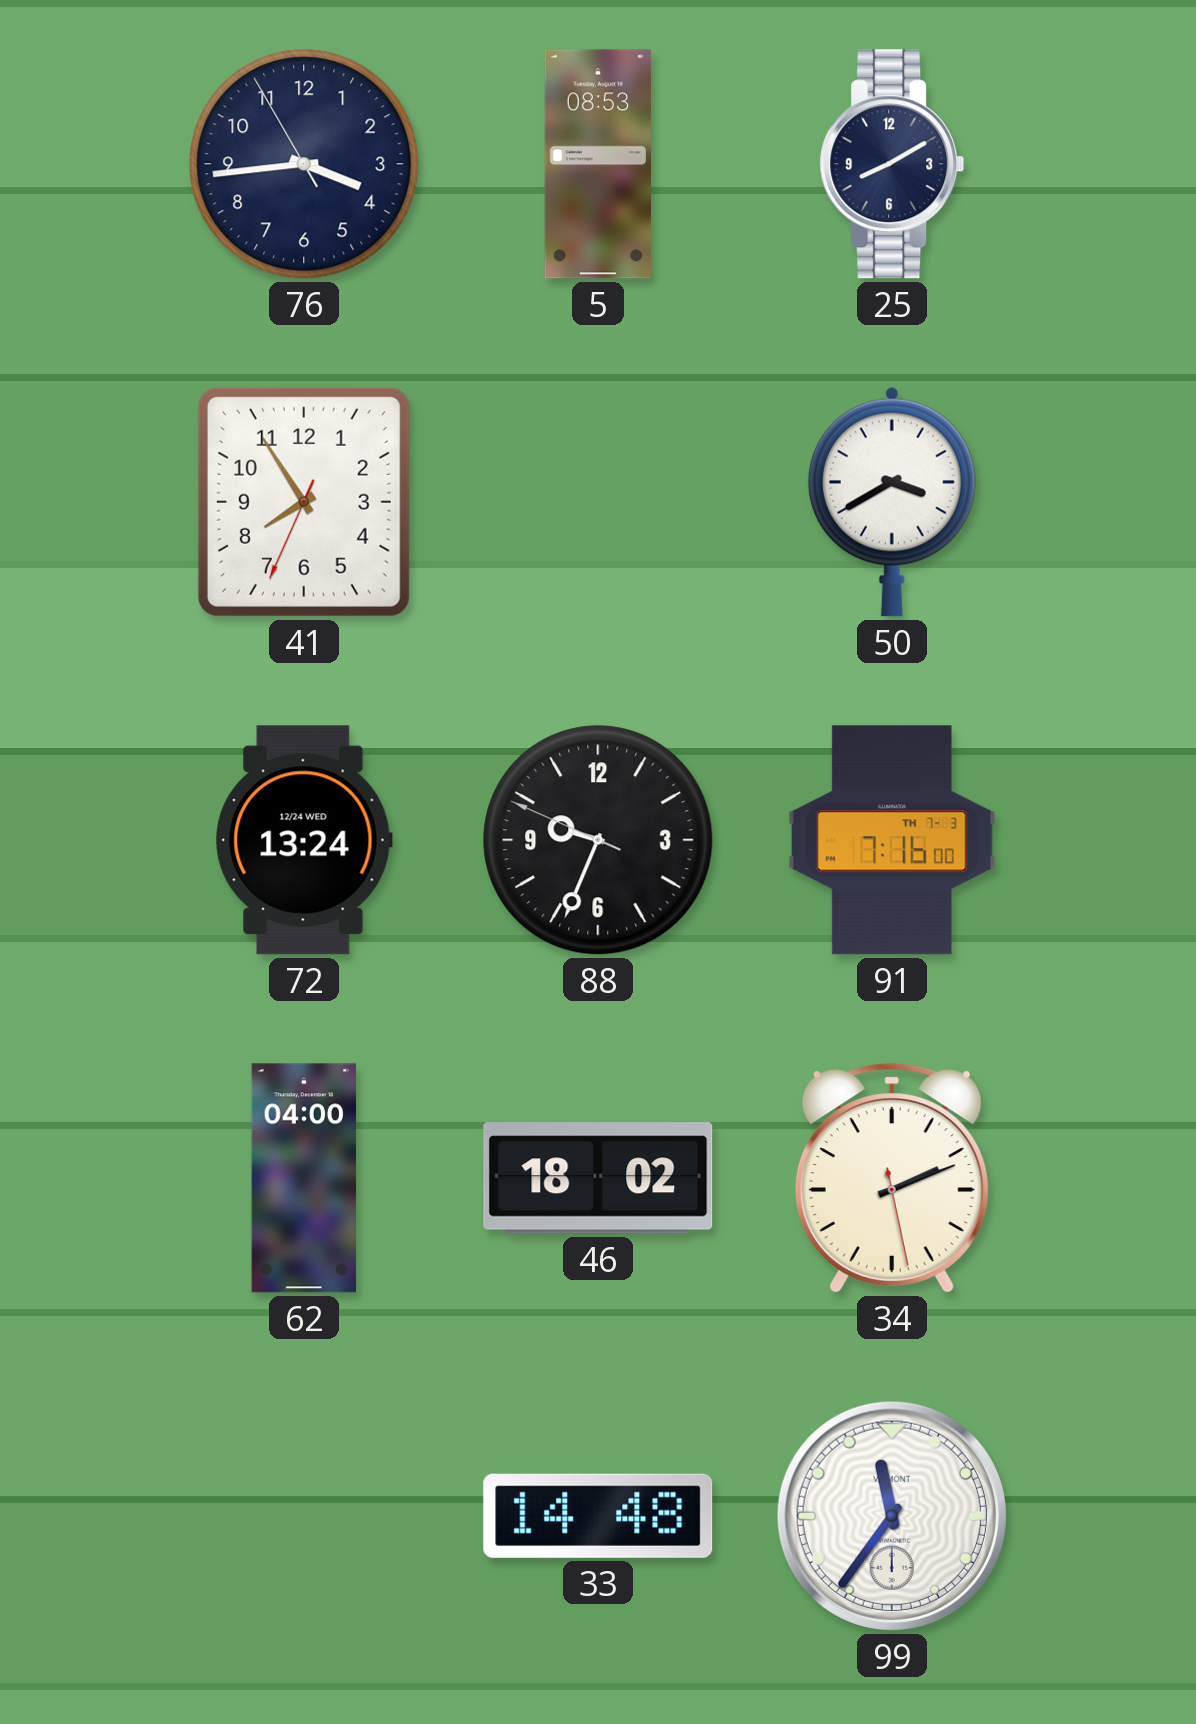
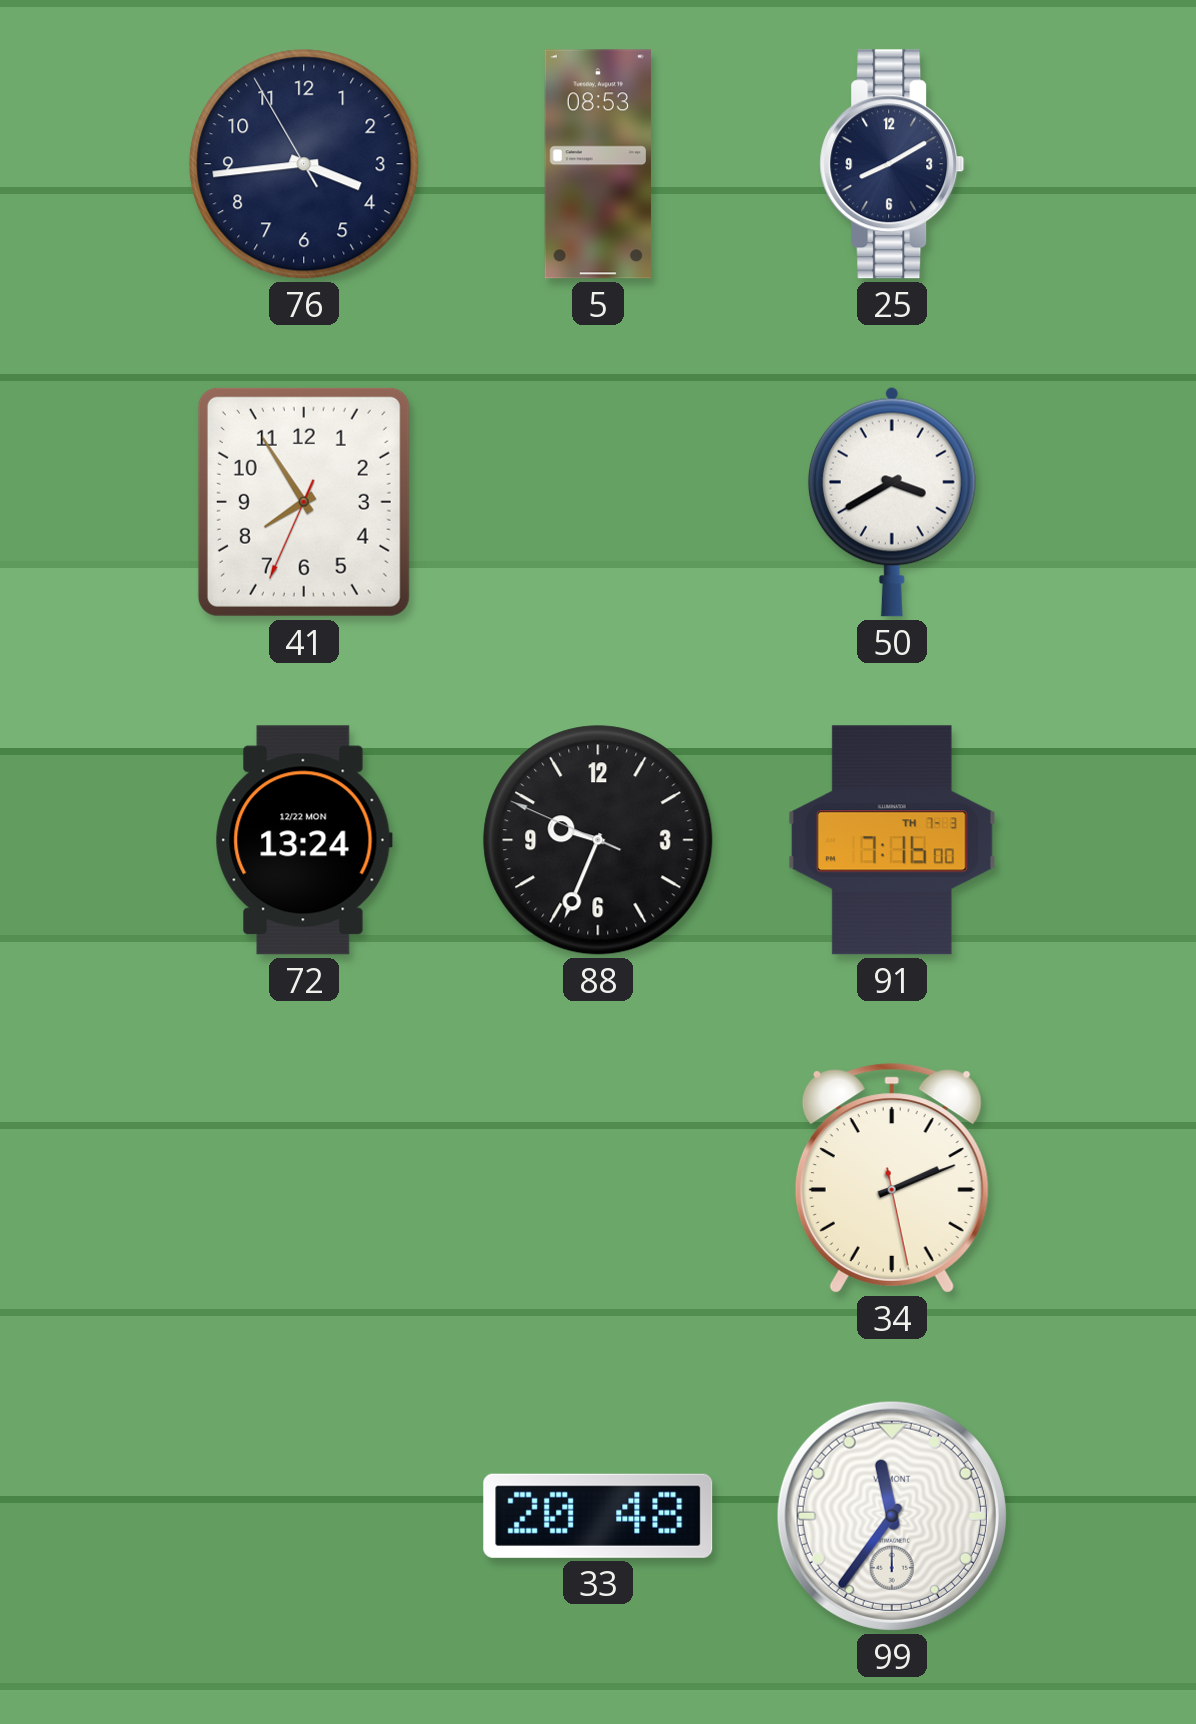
72 date: 12/24 WED -> 12/22 MON (304, 840)
62: 04:00 -> none (303, 1178)
46: 18:02 -> none (598, 1178)
33: 14:48 -> 20:48 (598, 1516)
